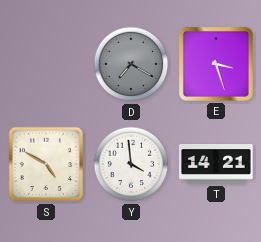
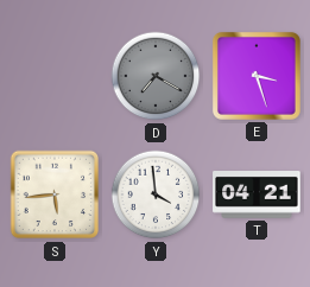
S: 4:50 -> 5:44 (53, 194)
T: 14:21 -> 04:21 (257, 196)
